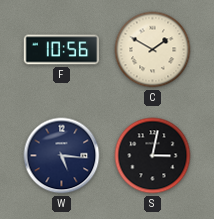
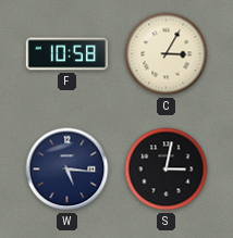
F: 10:56 -> 10:58 (68, 54)
C: 1:50 -> 3:05 (167, 54)
